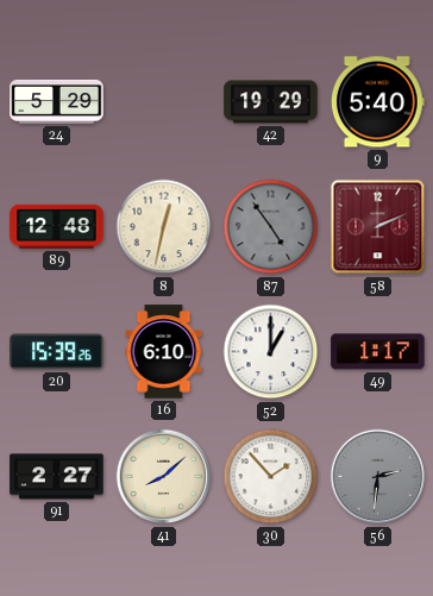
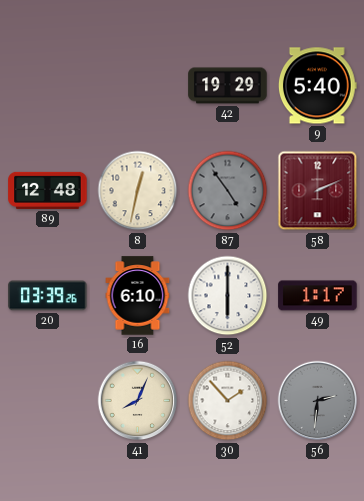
24: 5:29 -> none (57, 101)
20: 15:39 -> 03:39 (48, 296)
52: 1:00 -> 6:00 (228, 296)
91: 2:27 -> none (57, 477)
41: 8:08 -> 8:04 (138, 401)
